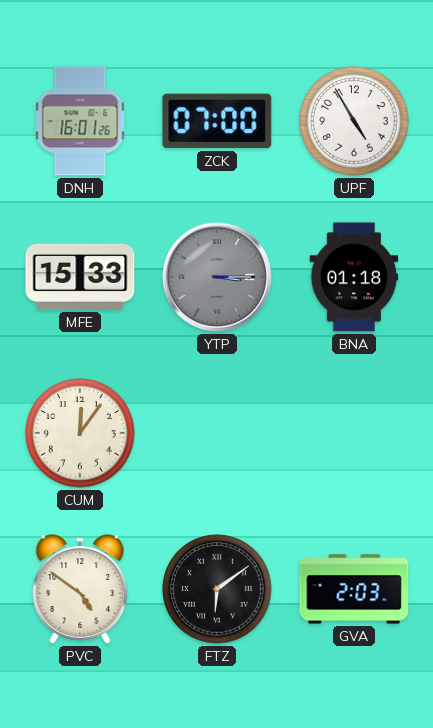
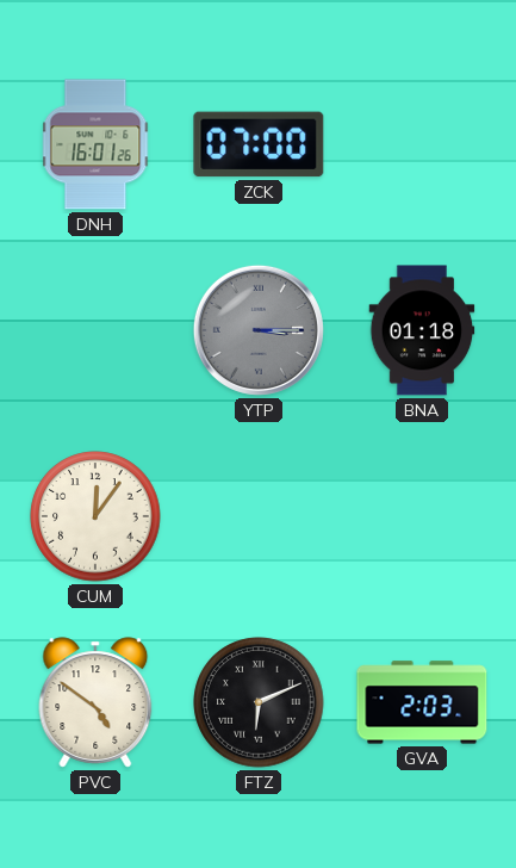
UPF: 4:55 -> none (354, 121)
MFE: 15:33 -> none (80, 277)
FTZ: 6:09 -> 6:11 (259, 702)
